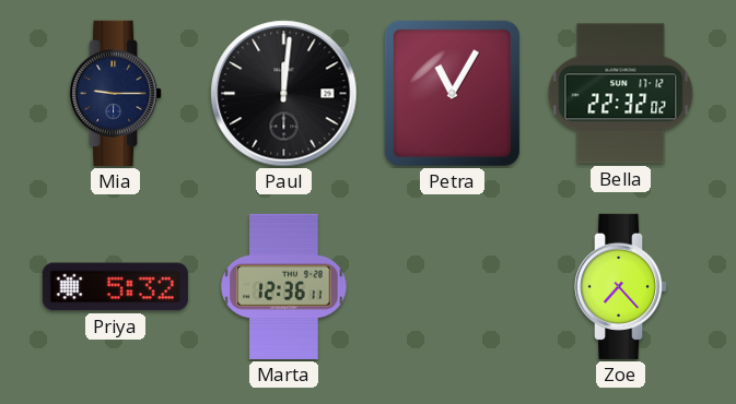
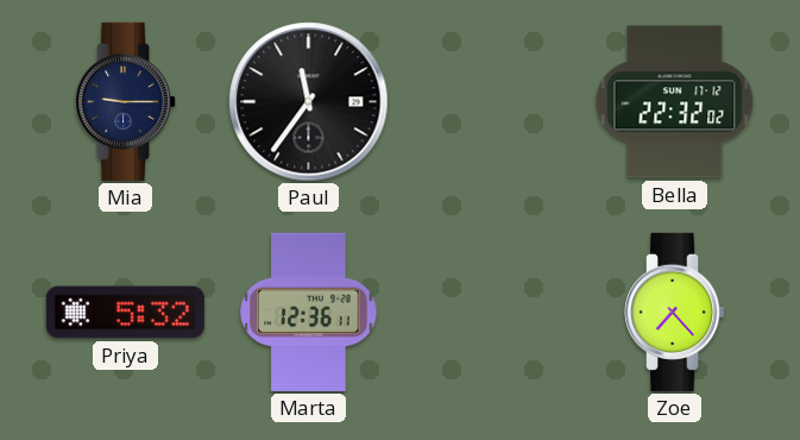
Paul: 12:01 -> 11:36 (309, 102)
Petra: 11:05 -> none (452, 93)
